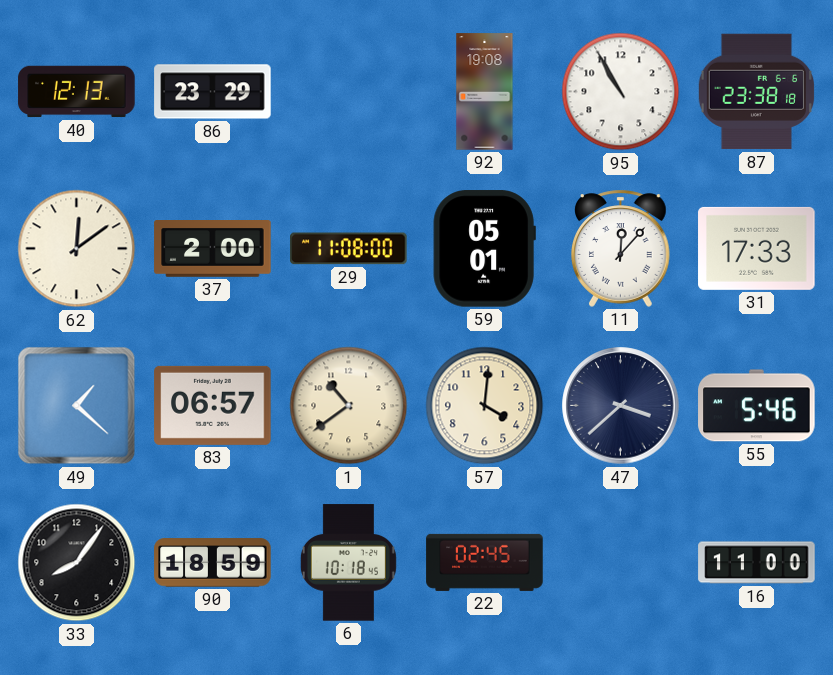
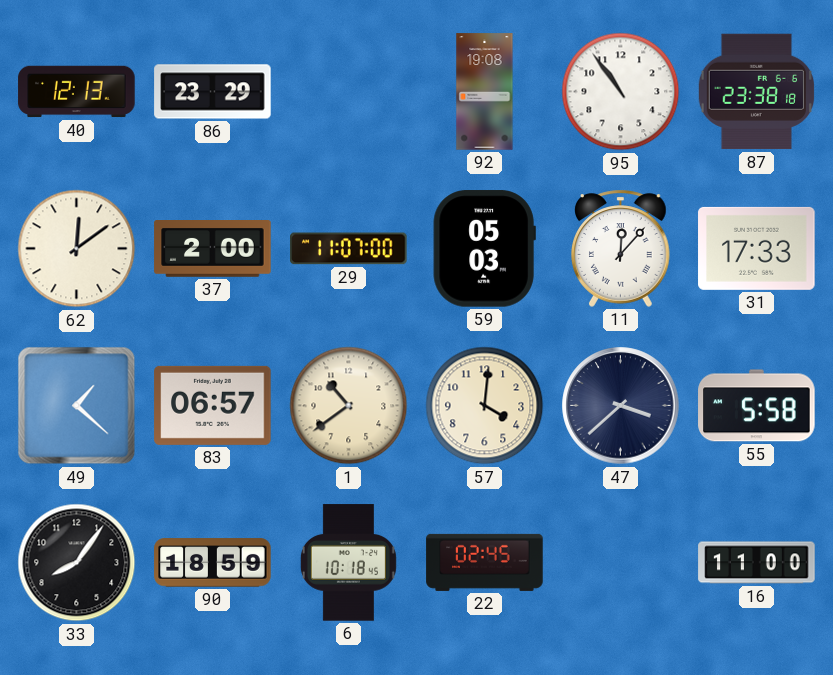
95: 10:55 -> 10:54 (621, 92)
29: 11:08 -> 11:07 (349, 249)
59: 05:01 -> 05:03 (484, 249)
55: 5:46 -> 5:58 (757, 406)
